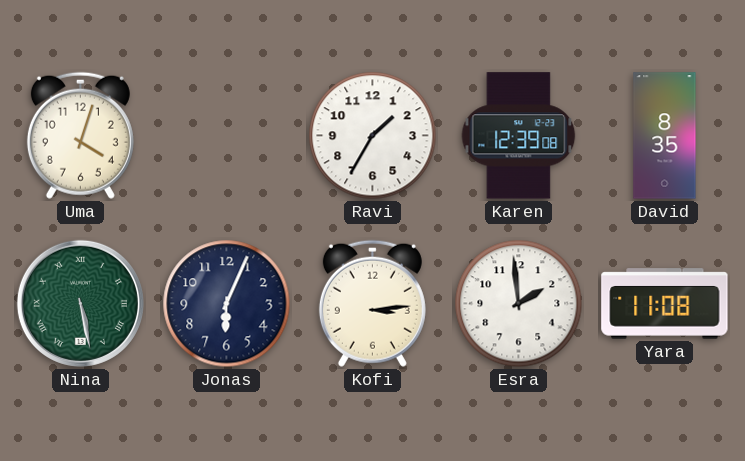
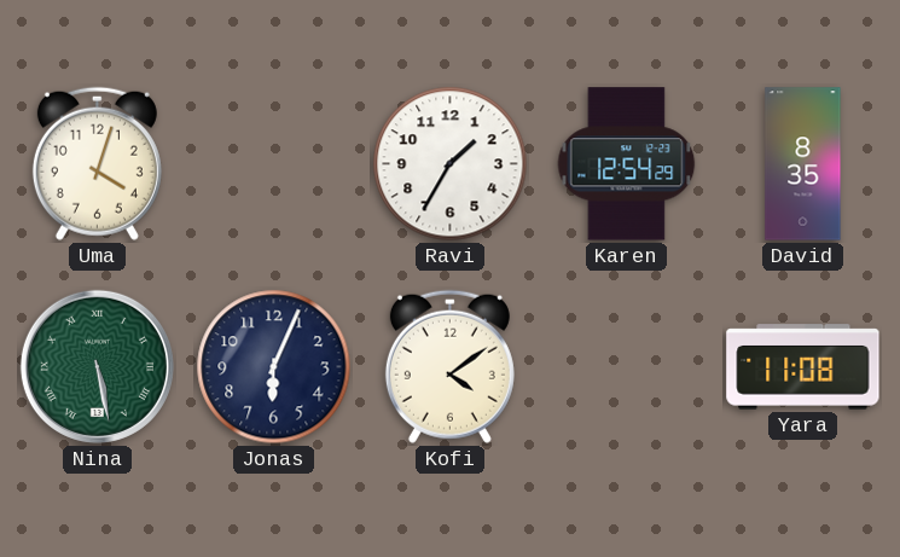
Karen: 12:39 -> 12:54 (627, 164)
Kofi: 3:14 -> 4:09 (449, 366)
Esra: 1:59 -> none (519, 304)
